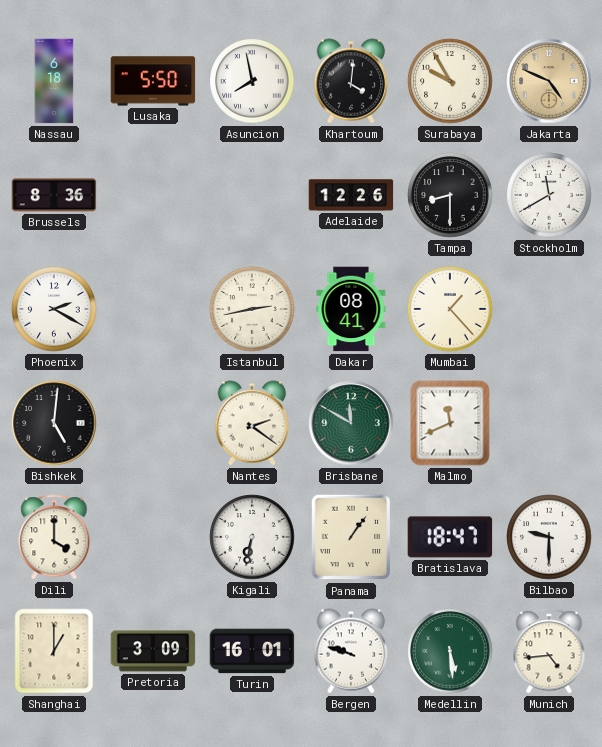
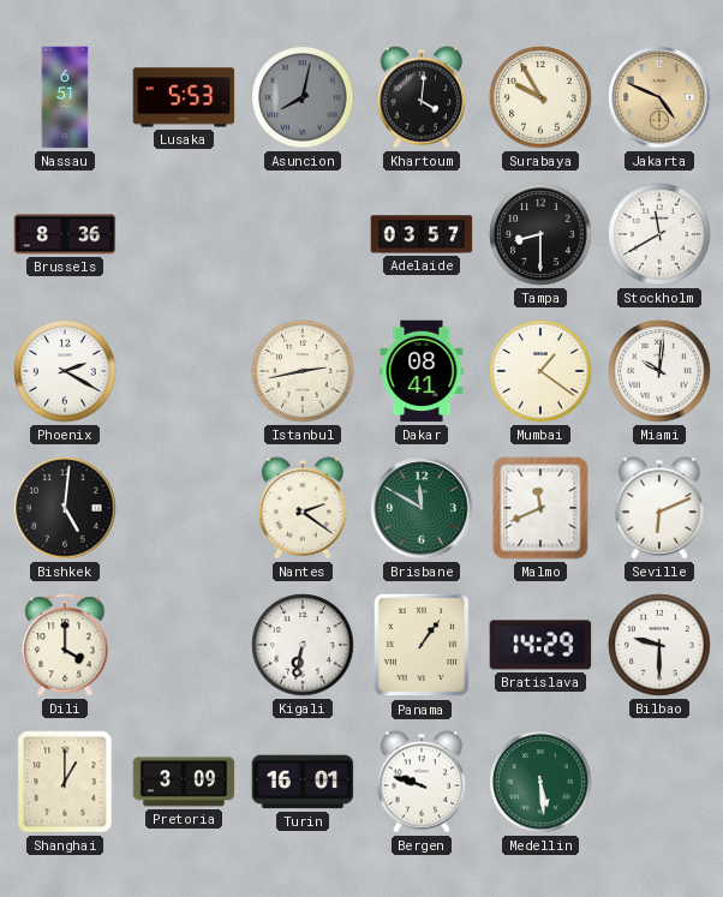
Nassau: 6:18 -> 6:51 (65, 97)
Lusaka: 5:50 -> 5:53 (184, 97)
Asuncion: 7:58 -> 8:02 (303, 97)
Asuncion dial: white -> grey (303, 97)
Adelaide: 12:26 -> 03:57 (422, 234)
Mumbai: 1:23 -> 1:21 (540, 371)
Miami: none -> 10:01 (659, 371)
Seville: none -> 6:11 (659, 508)
Bratislava: 18:47 -> 14:29 (540, 645)
Munich: 4:44 -> none (549, 651)
